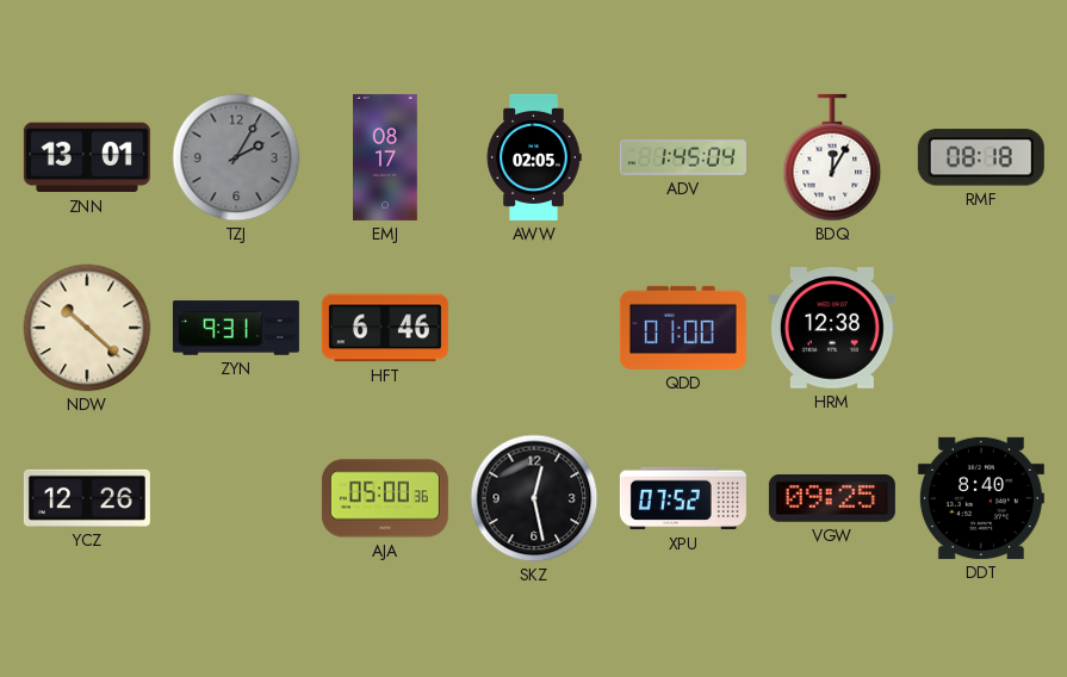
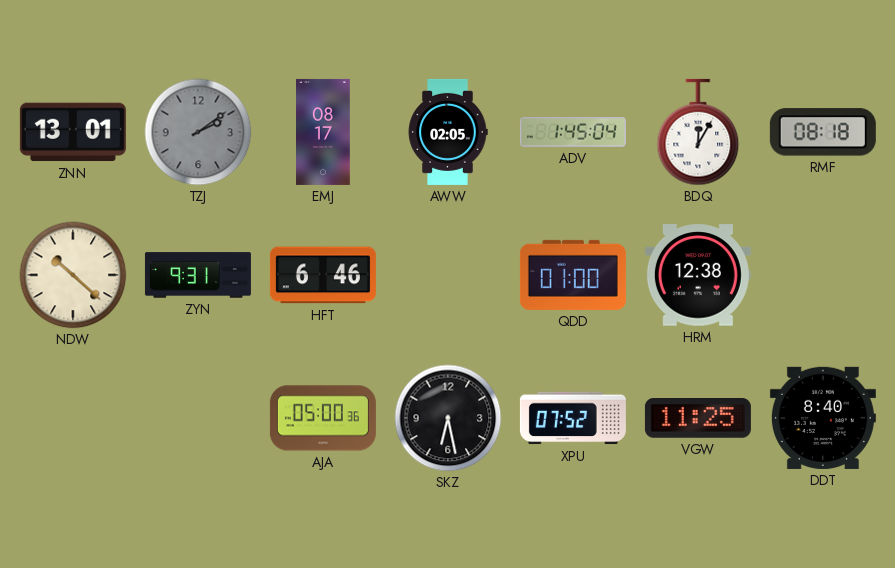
TZJ: 2:05 -> 2:09 (198, 132)
YCZ: 12:26 -> none (87, 498)
SKZ: 12:28 -> 6:28 (448, 418)
VGW: 09:25 -> 11:25 (698, 419)
